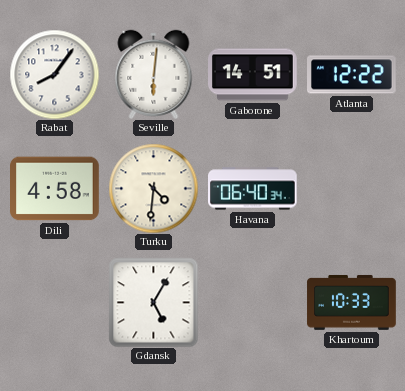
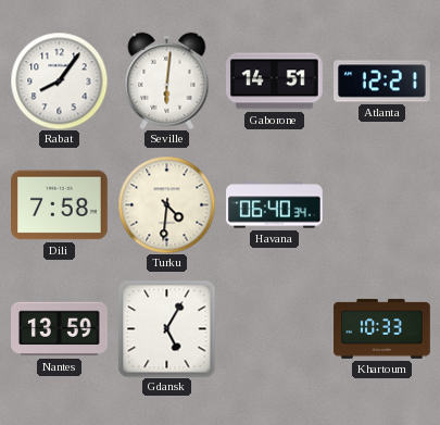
Atlanta: 12:22 -> 12:21 (382, 82)
Dili: 4:58 -> 7:58 (60, 205)
Nantes: none -> 13:59 (60, 329)
